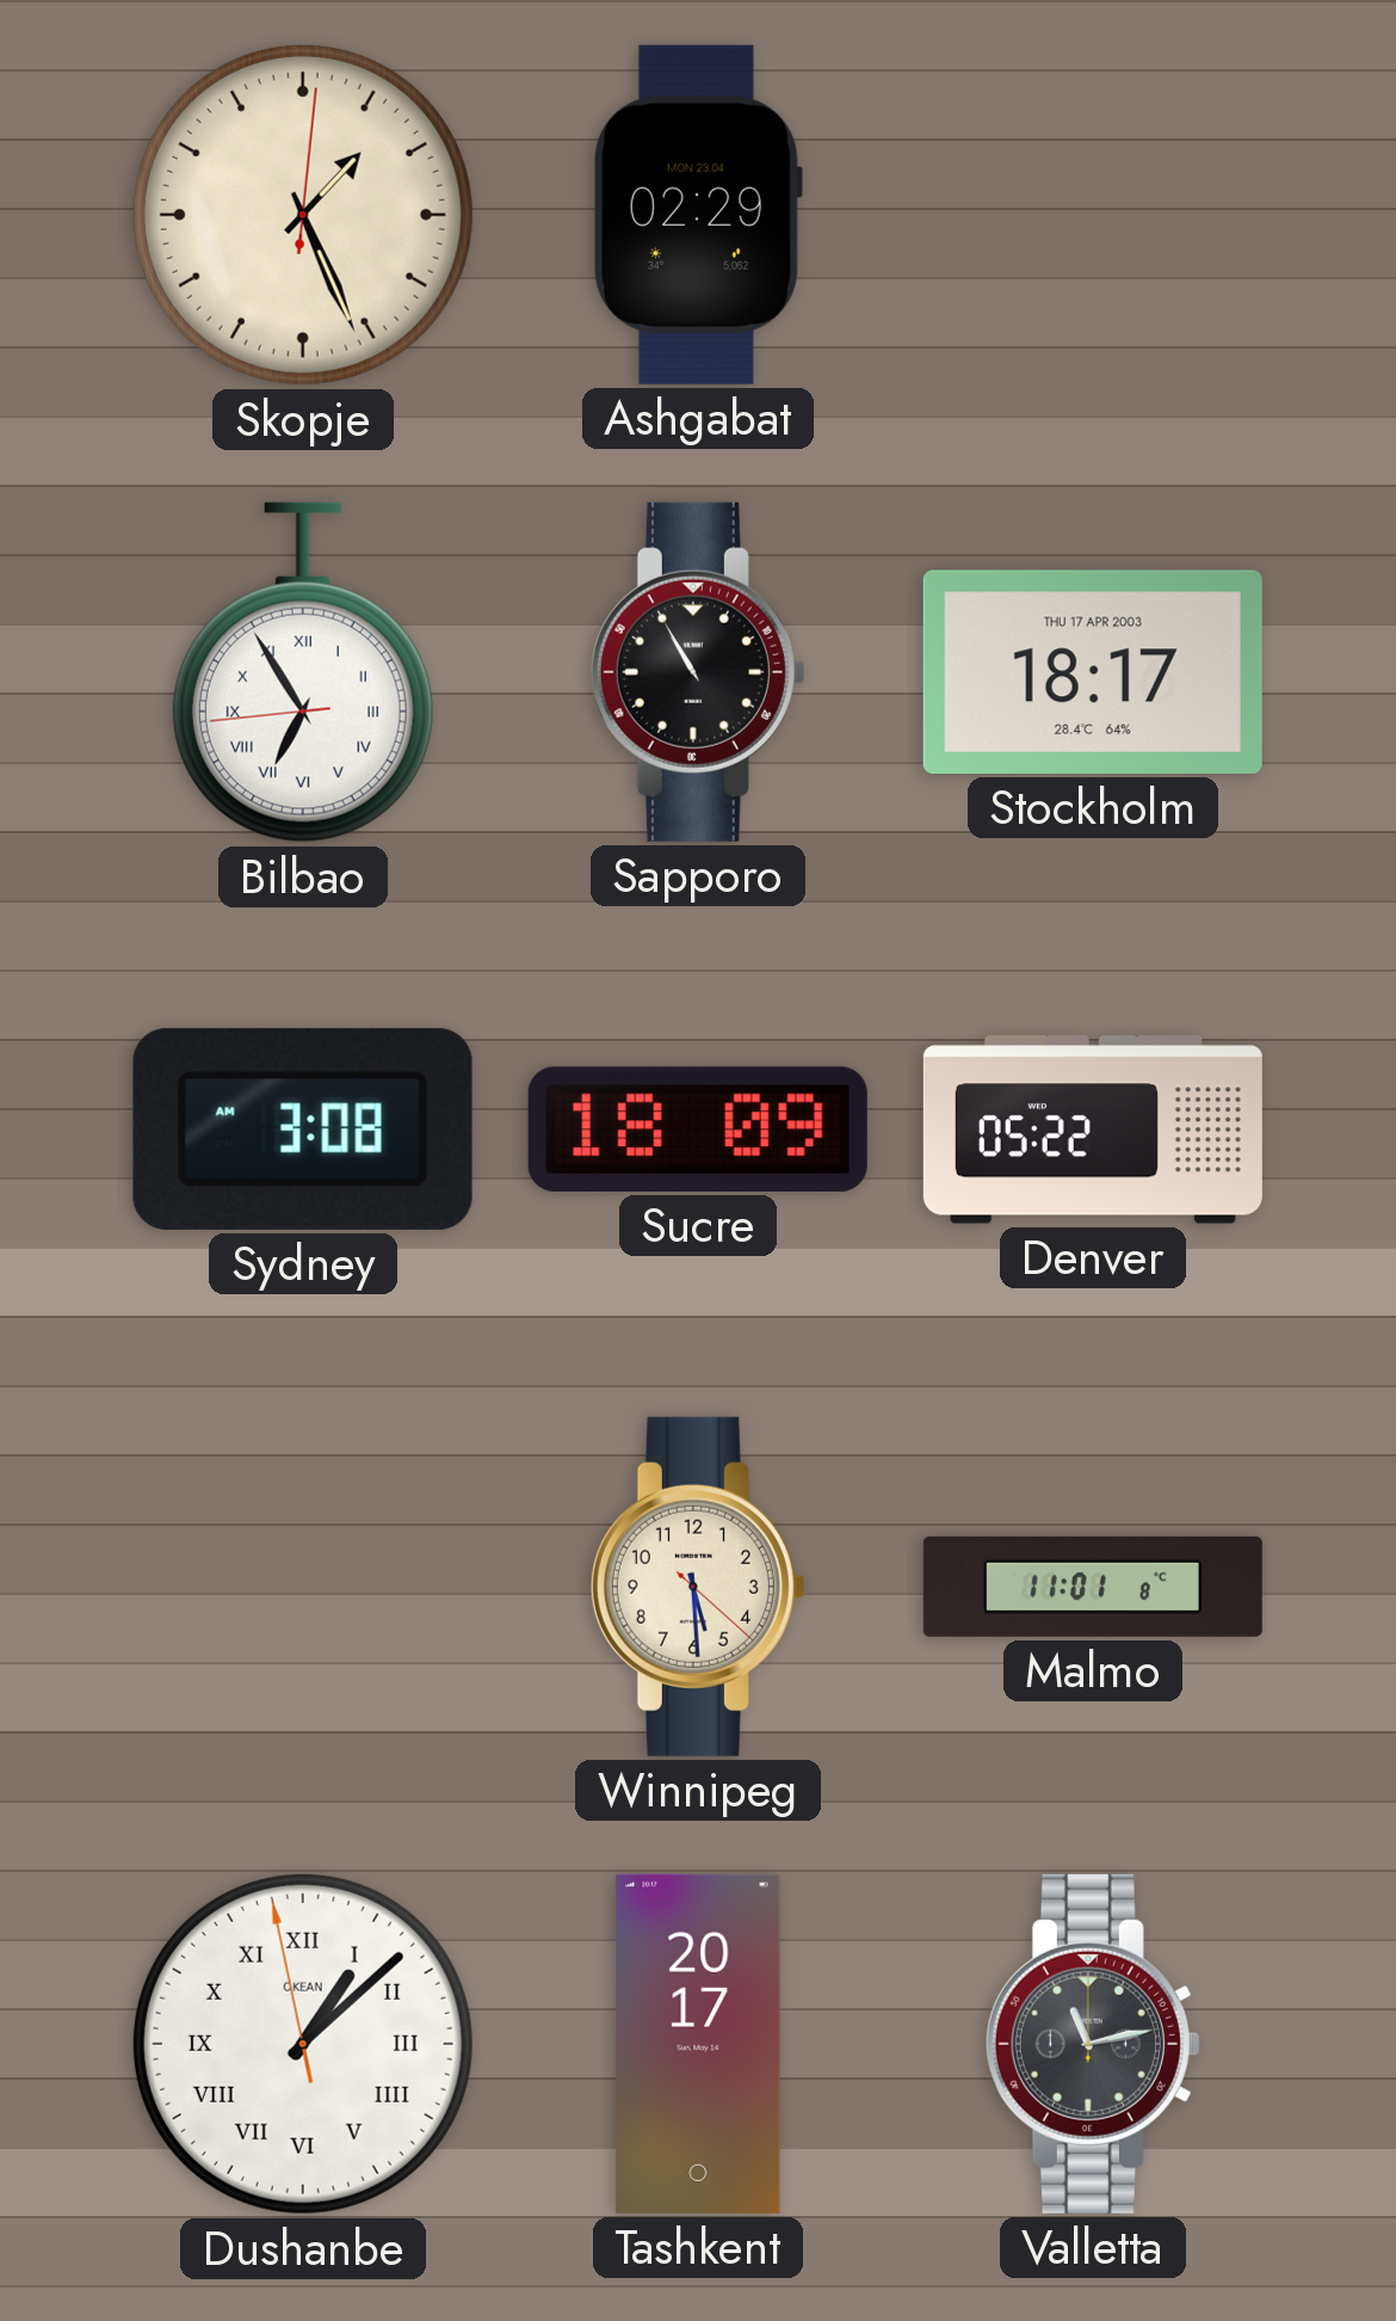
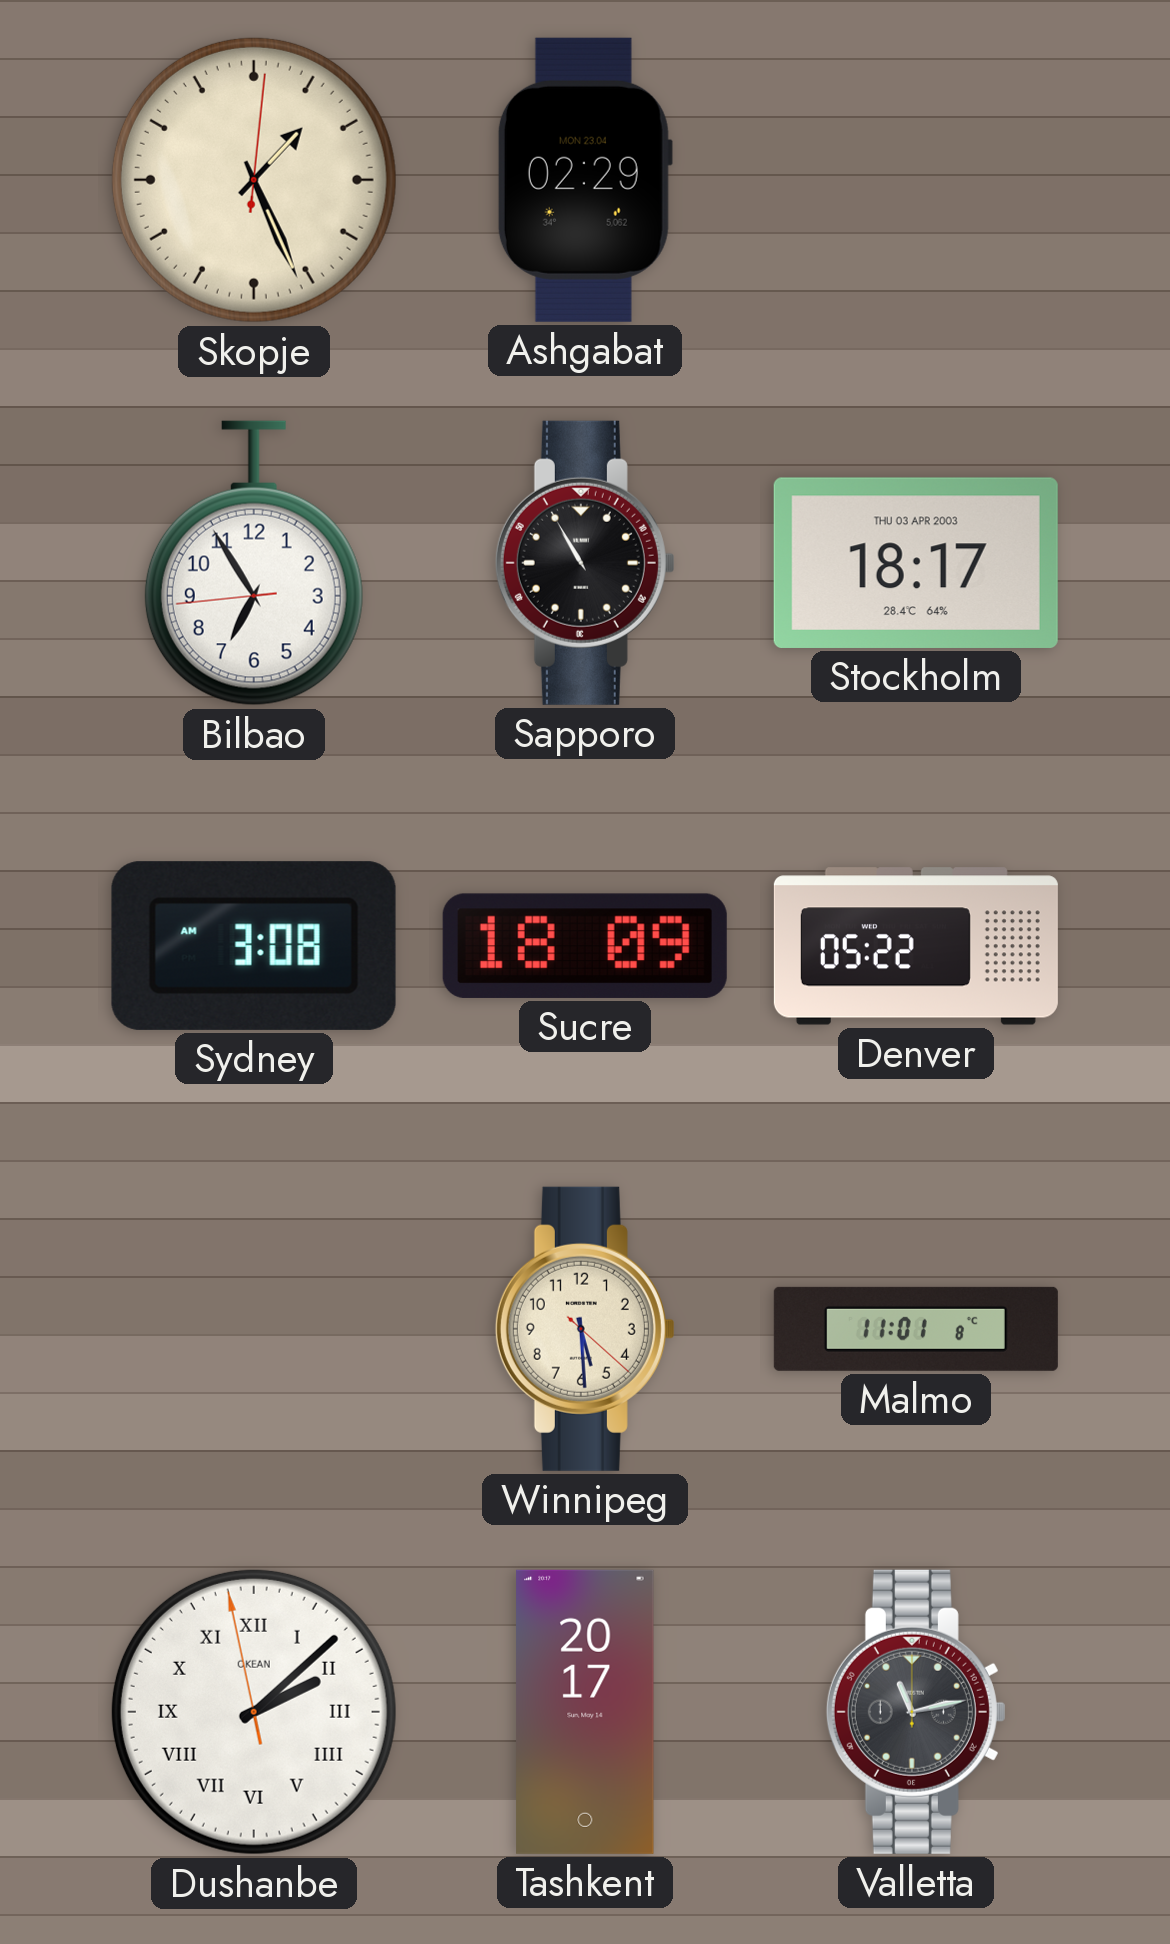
Bilbao numerals: Roman -> Arabic (254, 563)
Stockholm date: THU 17 APR 2003 -> THU 03 APR 2003 (916, 563)
Dushanbe: 1:07 -> 2:07 (254, 1712)
